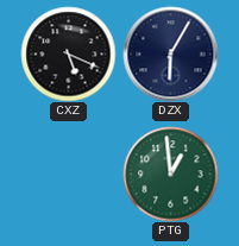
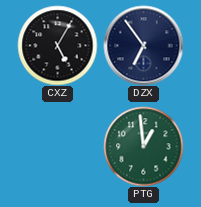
CXZ: 5:19 -> 5:05 (57, 45)
DZX: 6:05 -> 6:54 (143, 45)
